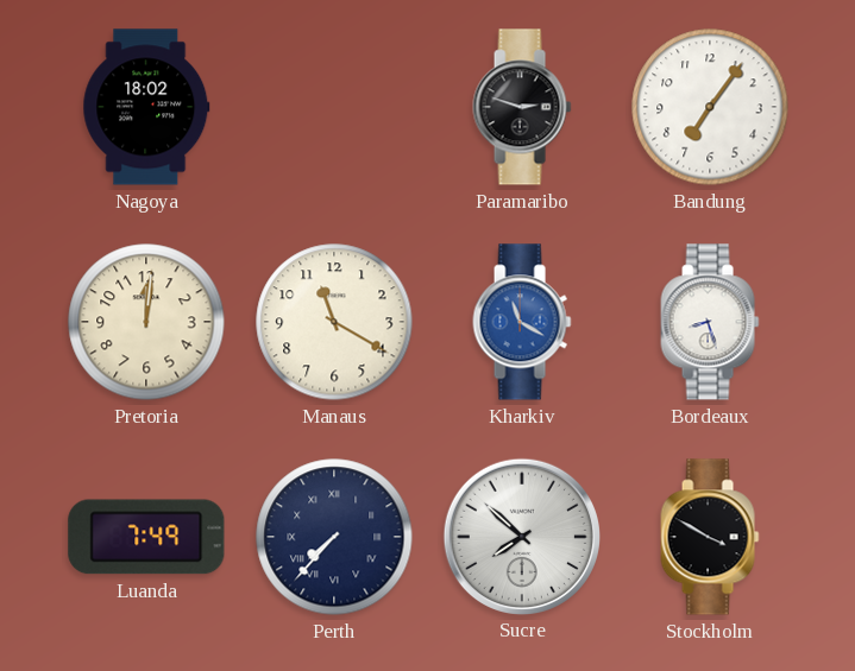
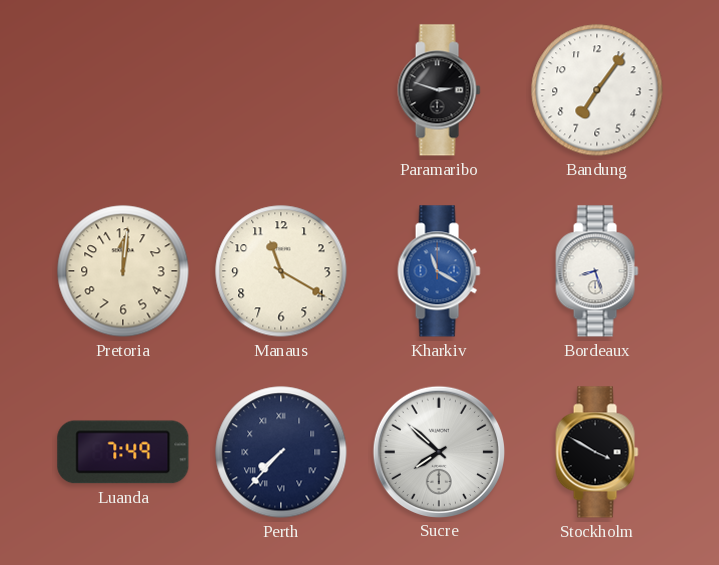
Nagoya: 18:02 -> none (146, 107)
